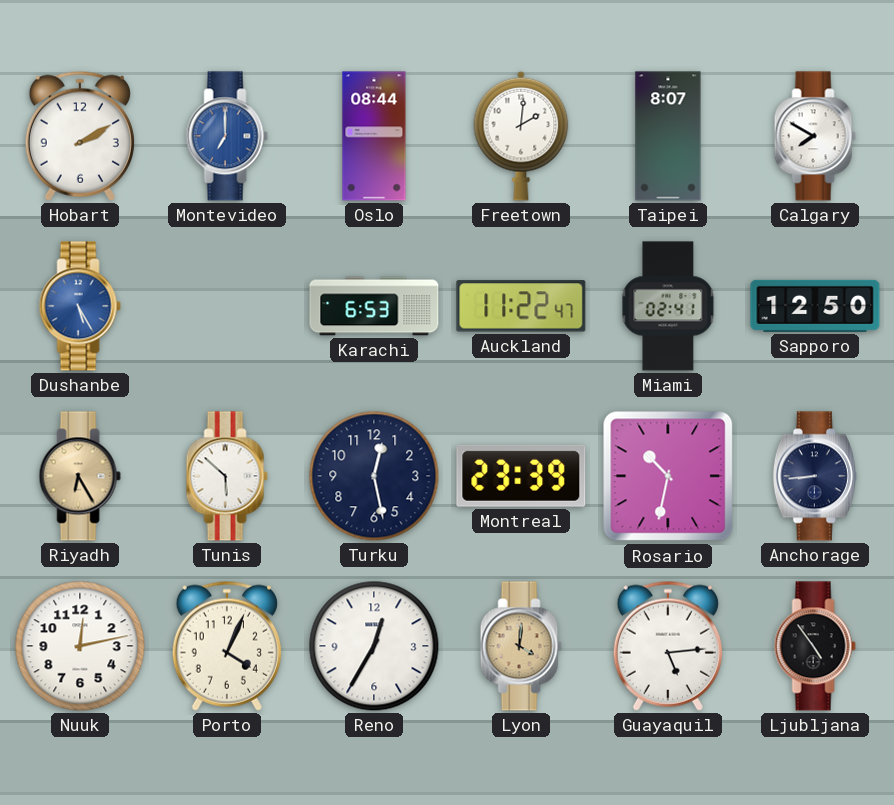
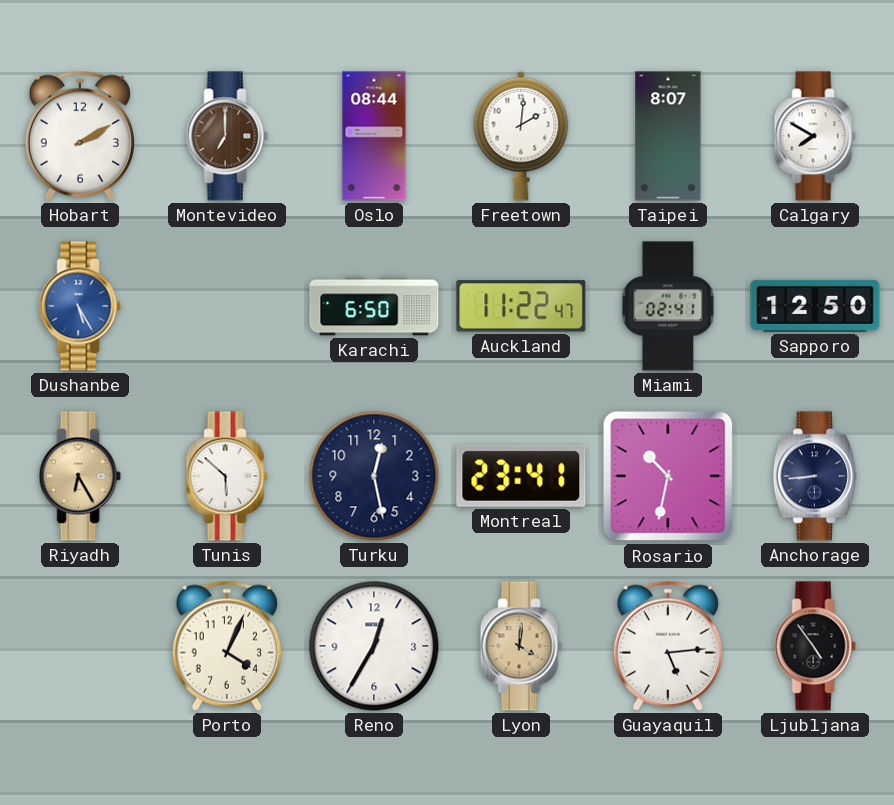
Montevideo dial: blue -> brown (227, 136)
Karachi: 6:53 -> 6:50 (374, 306)
Montreal: 23:39 -> 23:41 (521, 476)
Nuuk: 12:13 -> none (80, 646)
